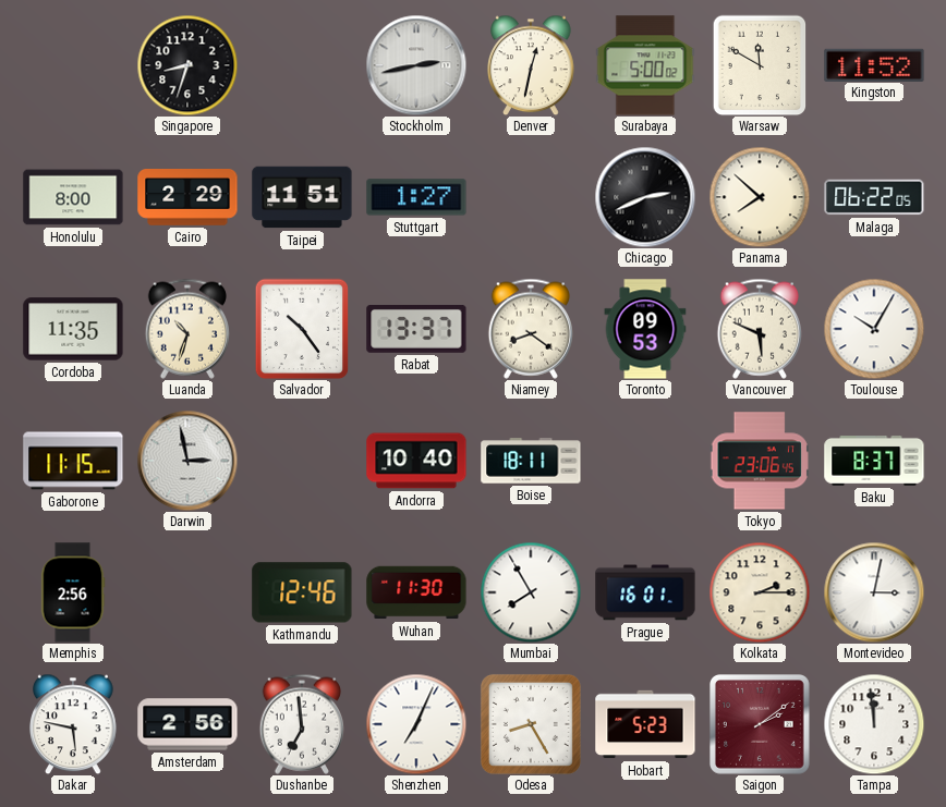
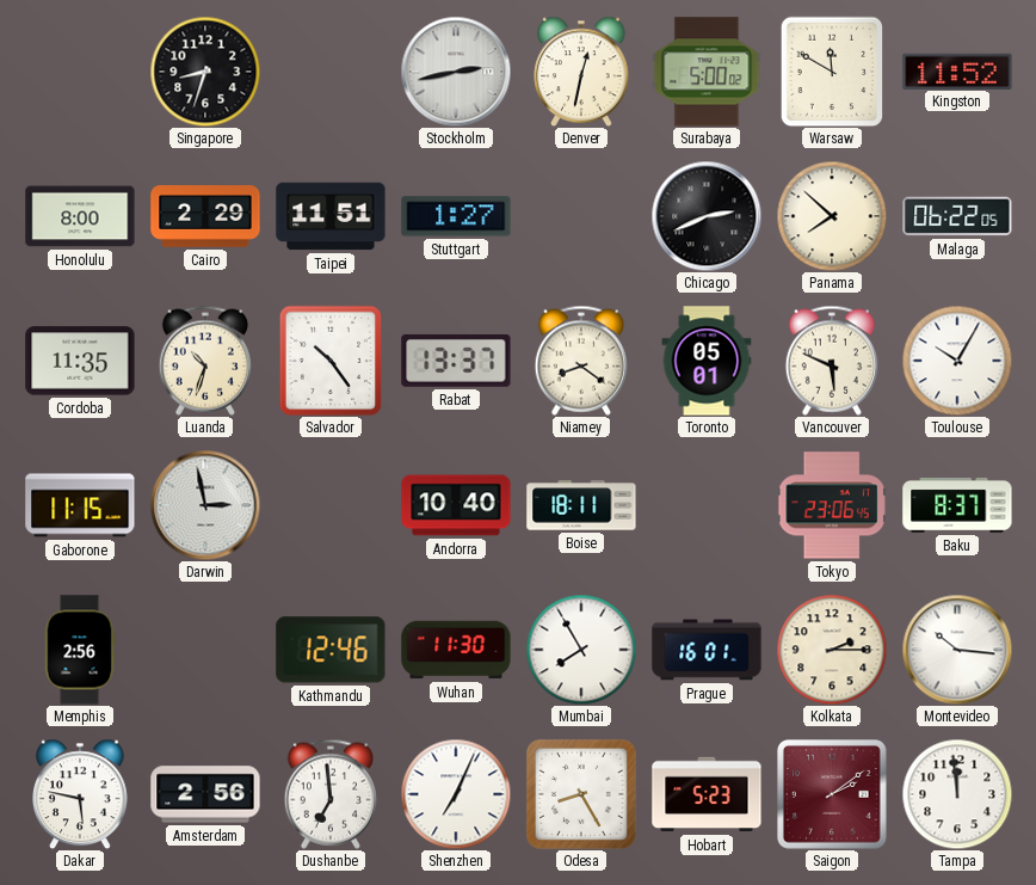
Toronto: 09:53 -> 05:01 (707, 361)
Montevideo: 3:02 -> 10:16 (957, 650)
